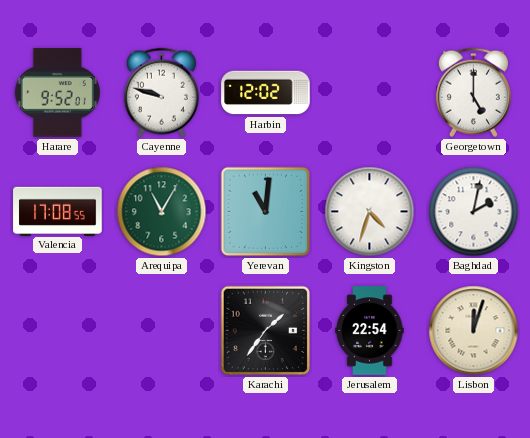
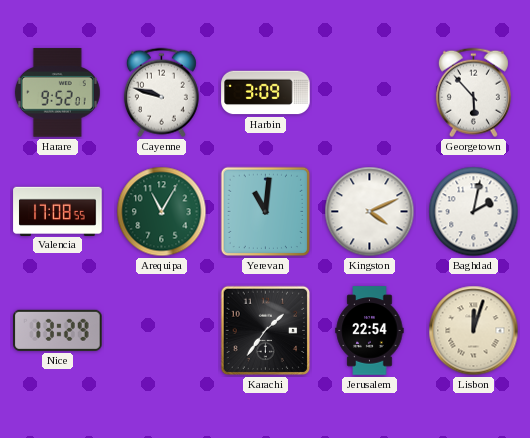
Harbin: 12:02 -> 3:09 (266, 93)
Georgetown: 5:00 -> 5:53 (473, 93)
Kingston: 4:33 -> 4:11 (370, 212)
Nice: none -> 13:29 (58, 330)
